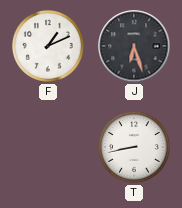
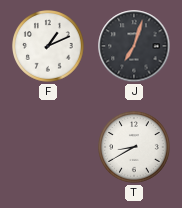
J: 6:27 -> 7:03 (134, 46)
T: 8:43 -> 8:40 (135, 148)
